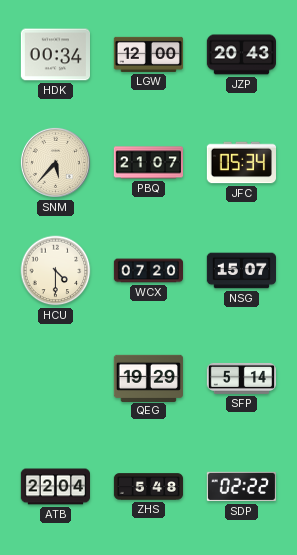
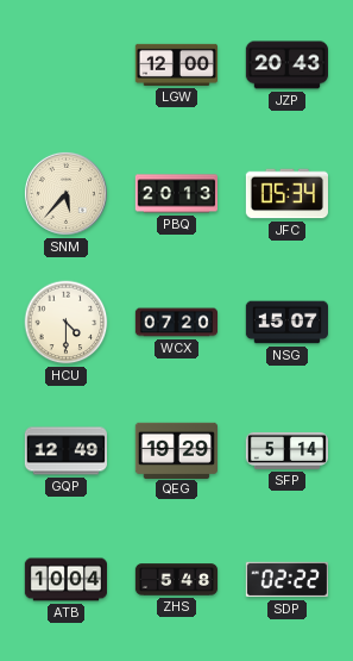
HDK: 00:34 -> none (55, 55)
PBQ: 21:07 -> 20:13 (176, 194)
GQP: none -> 12:49 (65, 451)
ATB: 22:04 -> 10:04 (65, 580)
